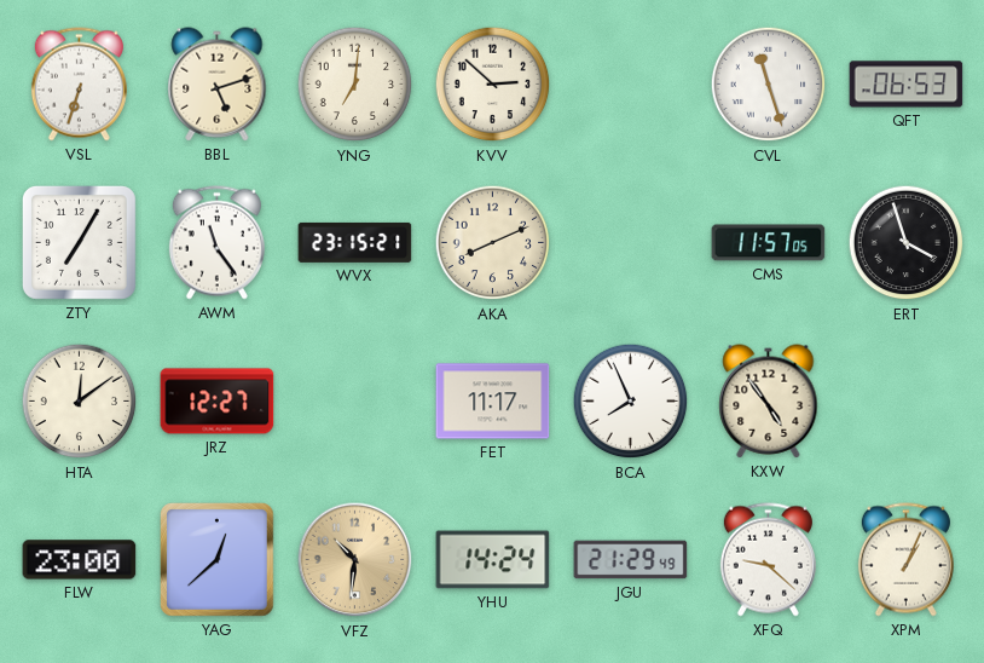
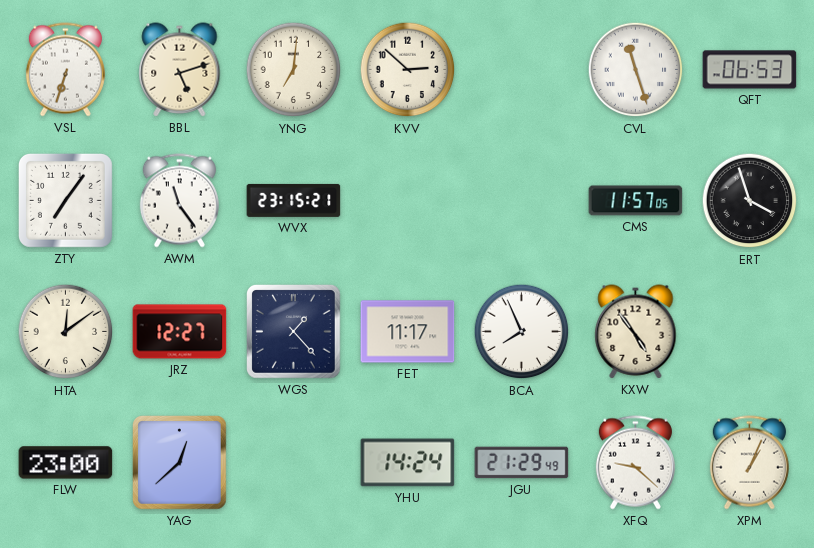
ZTY: 7:05 -> 7:06 (65, 200)
AKA: 8:11 -> none (493, 243)
WGS: none -> 1:23 (294, 332)
VFZ: 10:31 -> none (355, 560)
